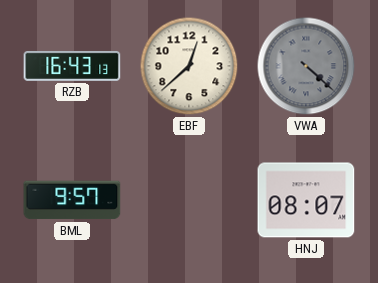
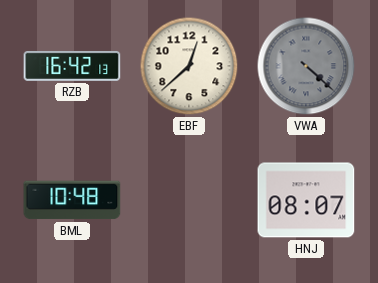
RZB: 16:43 -> 16:42 (72, 66)
BML: 9:57 -> 10:48 (72, 200)
